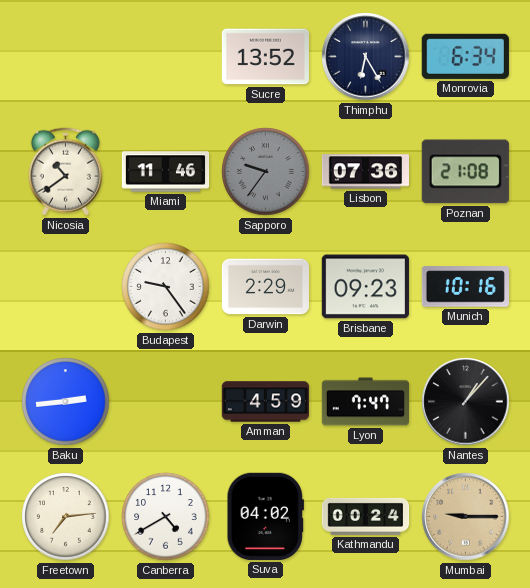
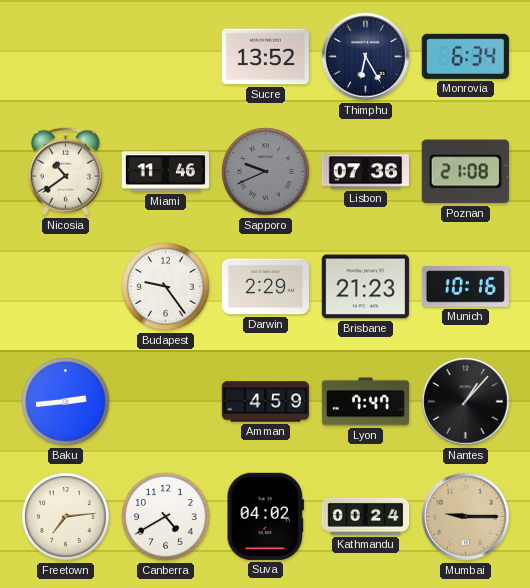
Sapporo: 9:36 -> 9:41 (266, 172)
Brisbane: 09:23 -> 21:23 (365, 287)
